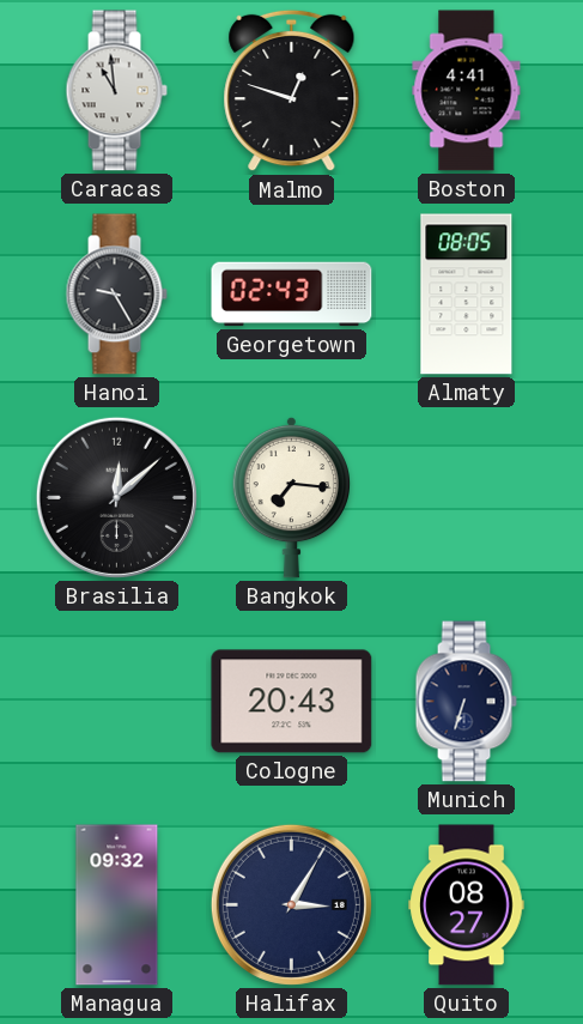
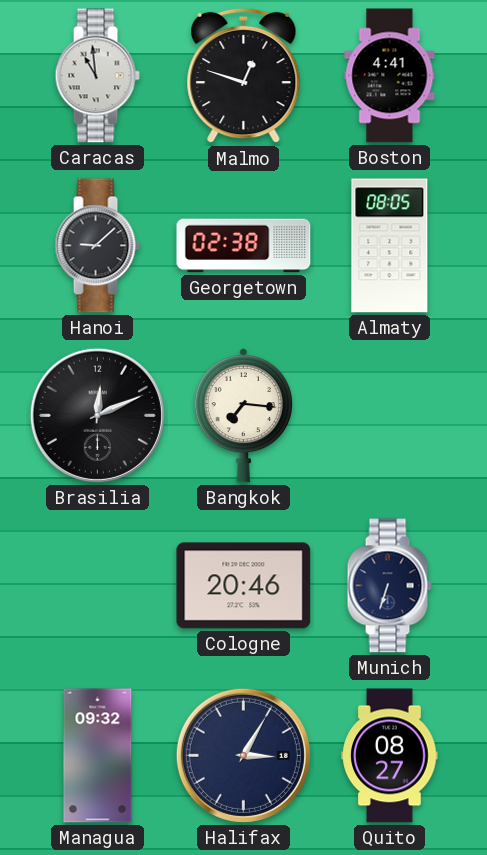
Hanoi: 9:25 -> 9:08 (97, 246)
Georgetown: 02:43 -> 02:38 (244, 246)
Brasilia: 12:08 -> 12:11 (97, 415)
Cologne: 20:43 -> 20:46 (244, 586)
